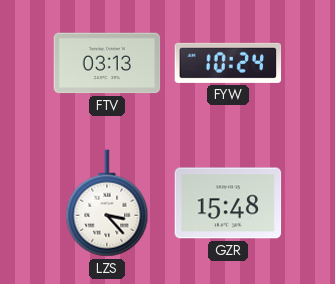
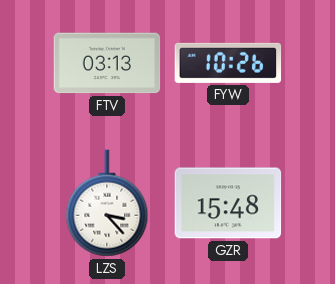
FYW: 10:24 -> 10:26 (228, 63)
